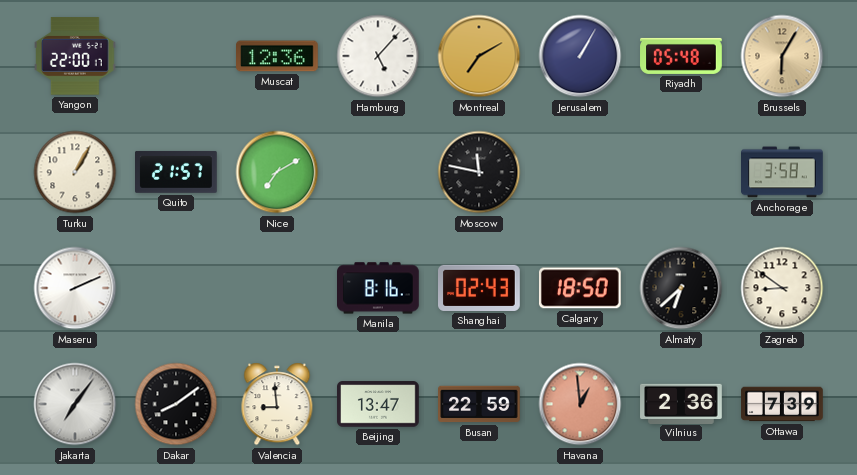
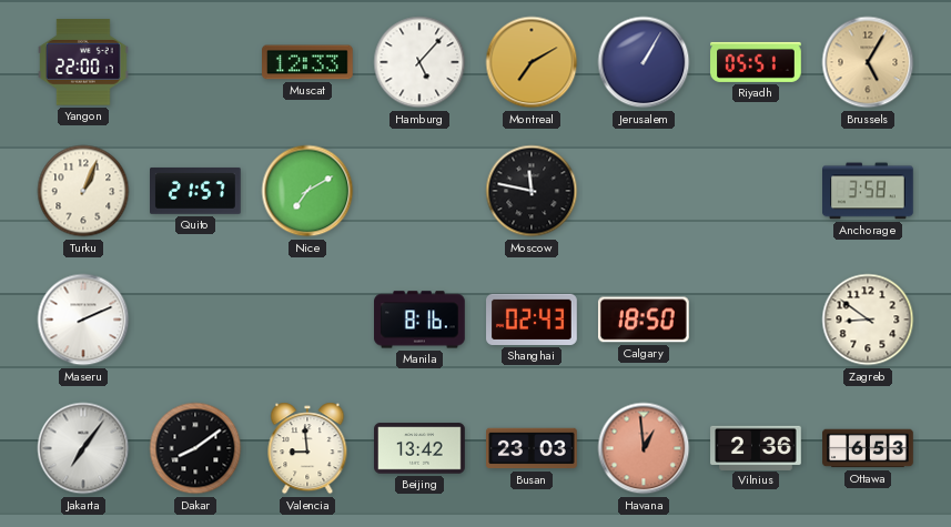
Muscat: 12:36 -> 12:33 (308, 62)
Riyadh: 05:48 -> 05:51 (756, 62)
Brussels: 6:05 -> 5:05 (868, 62)
Turku: 1:05 -> 1:04 (83, 191)
Almaty: 6:38 -> none (681, 288)
Beijing: 13:47 -> 13:42 (419, 448)
Busan: 22:59 -> 23:03 (532, 448)
Ottawa: 7:39 -> 6:53 (868, 448)
